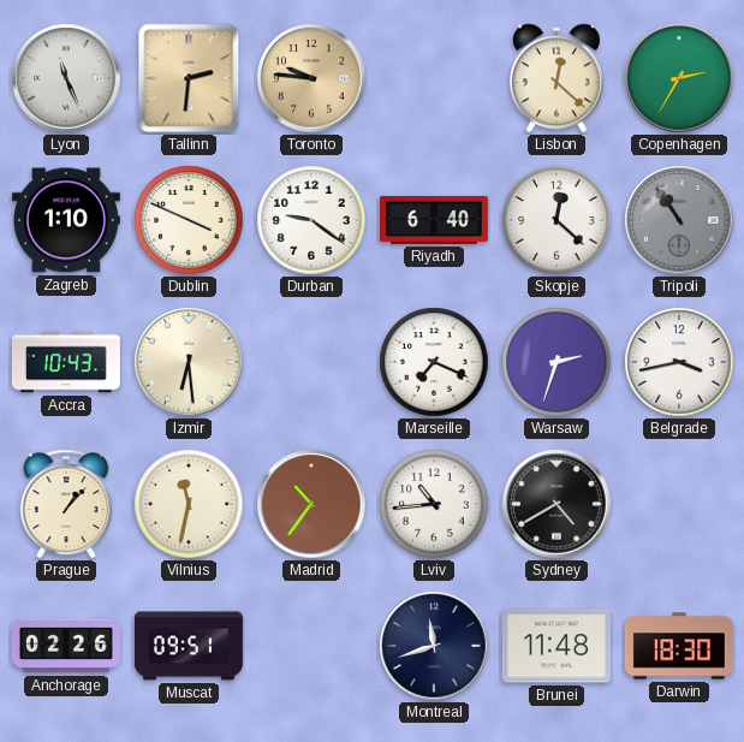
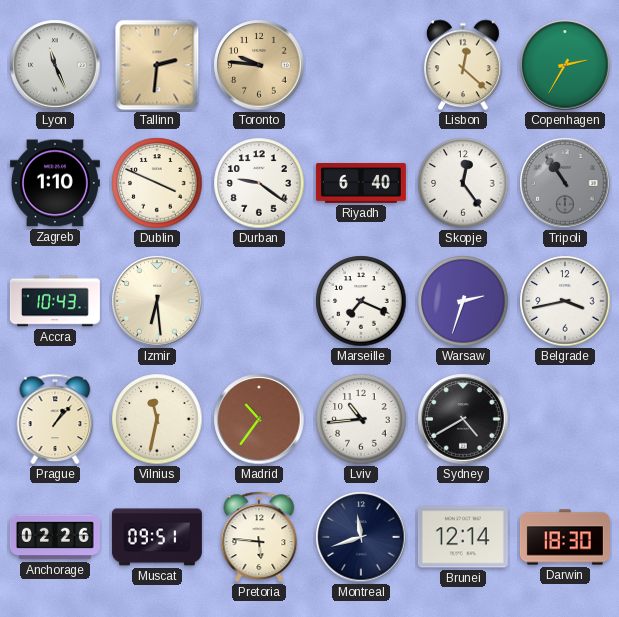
Skopje: 12:22 -> 12:24 (463, 183)
Pretoria: none -> 5:46 (259, 537)
Brunei: 11:48 -> 12:14 (463, 537)
